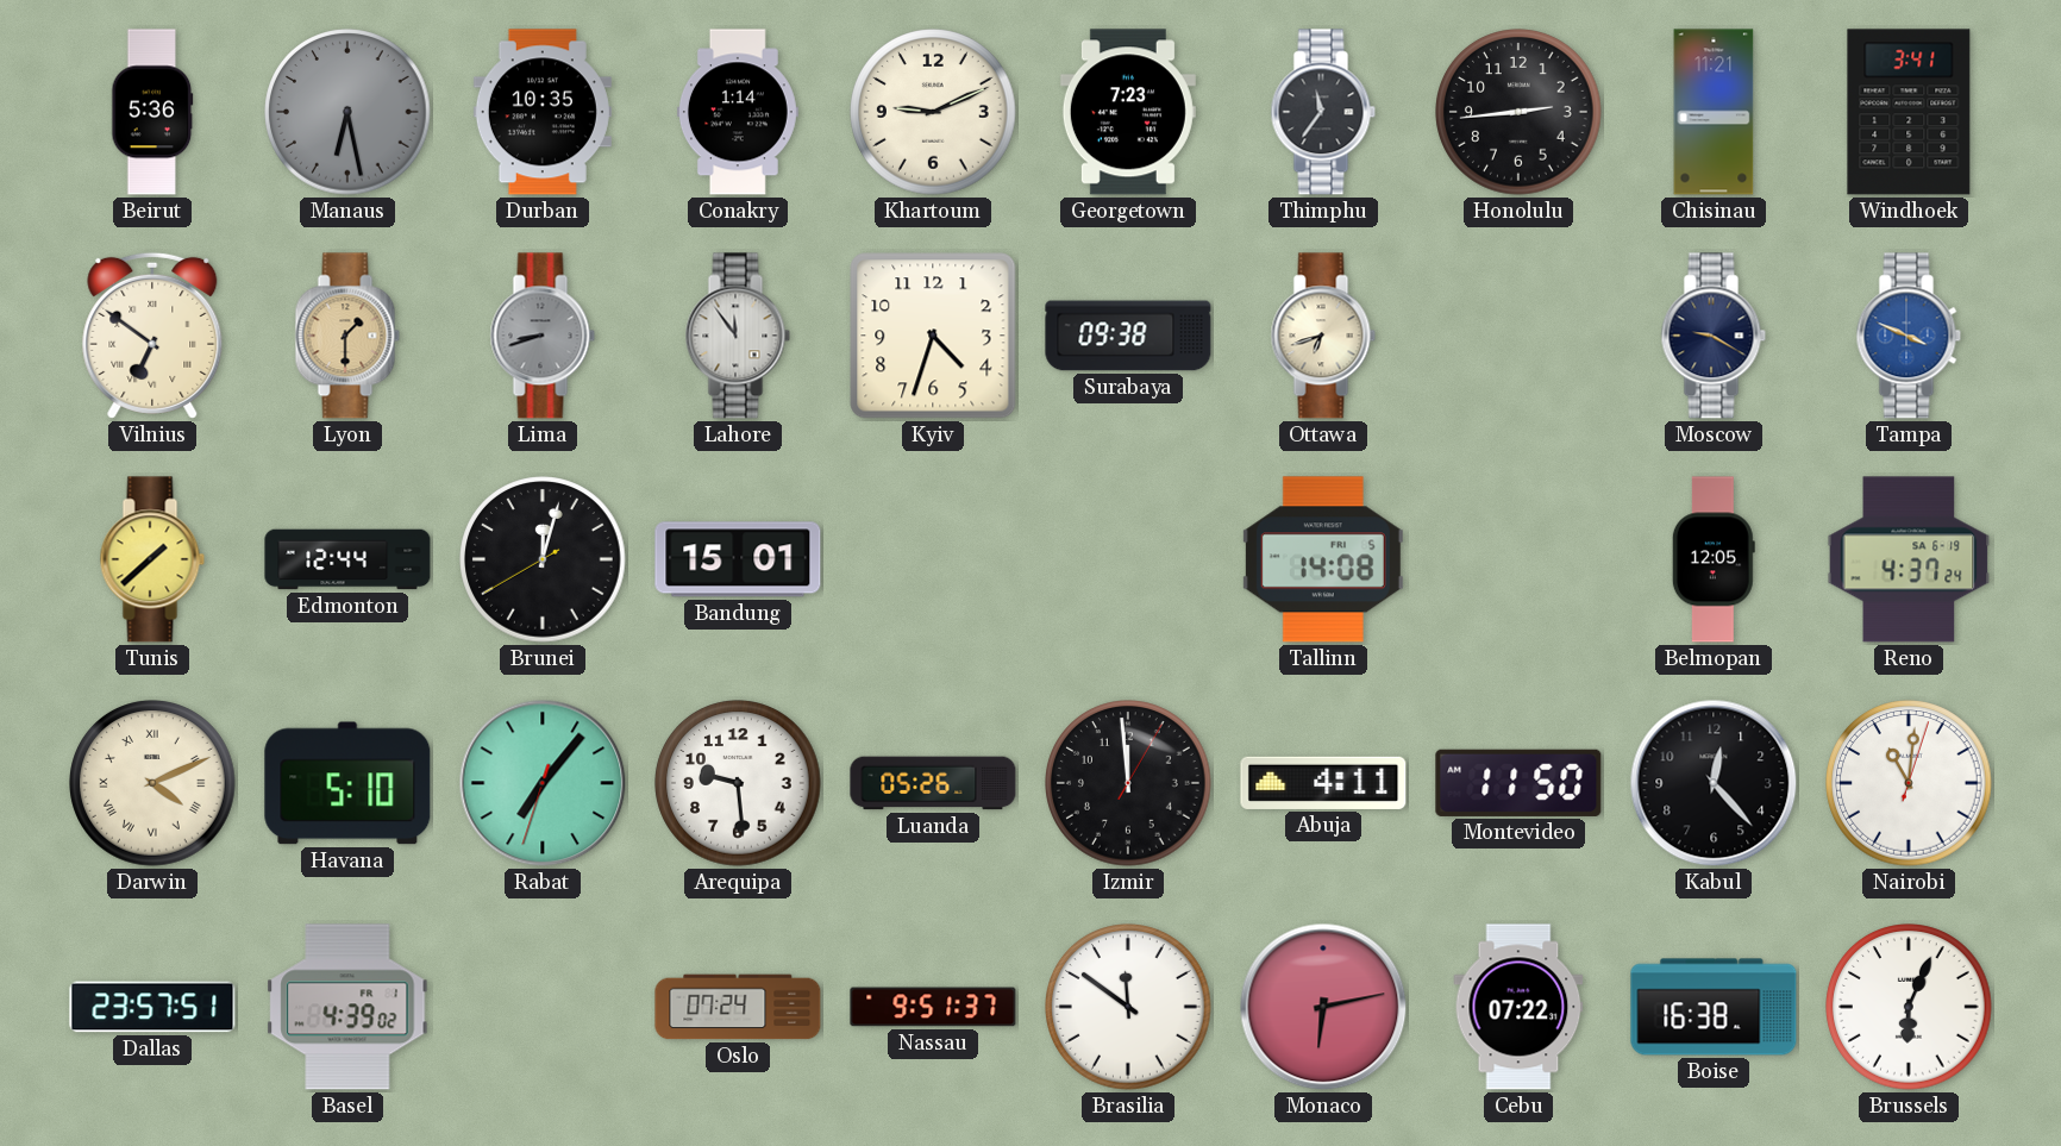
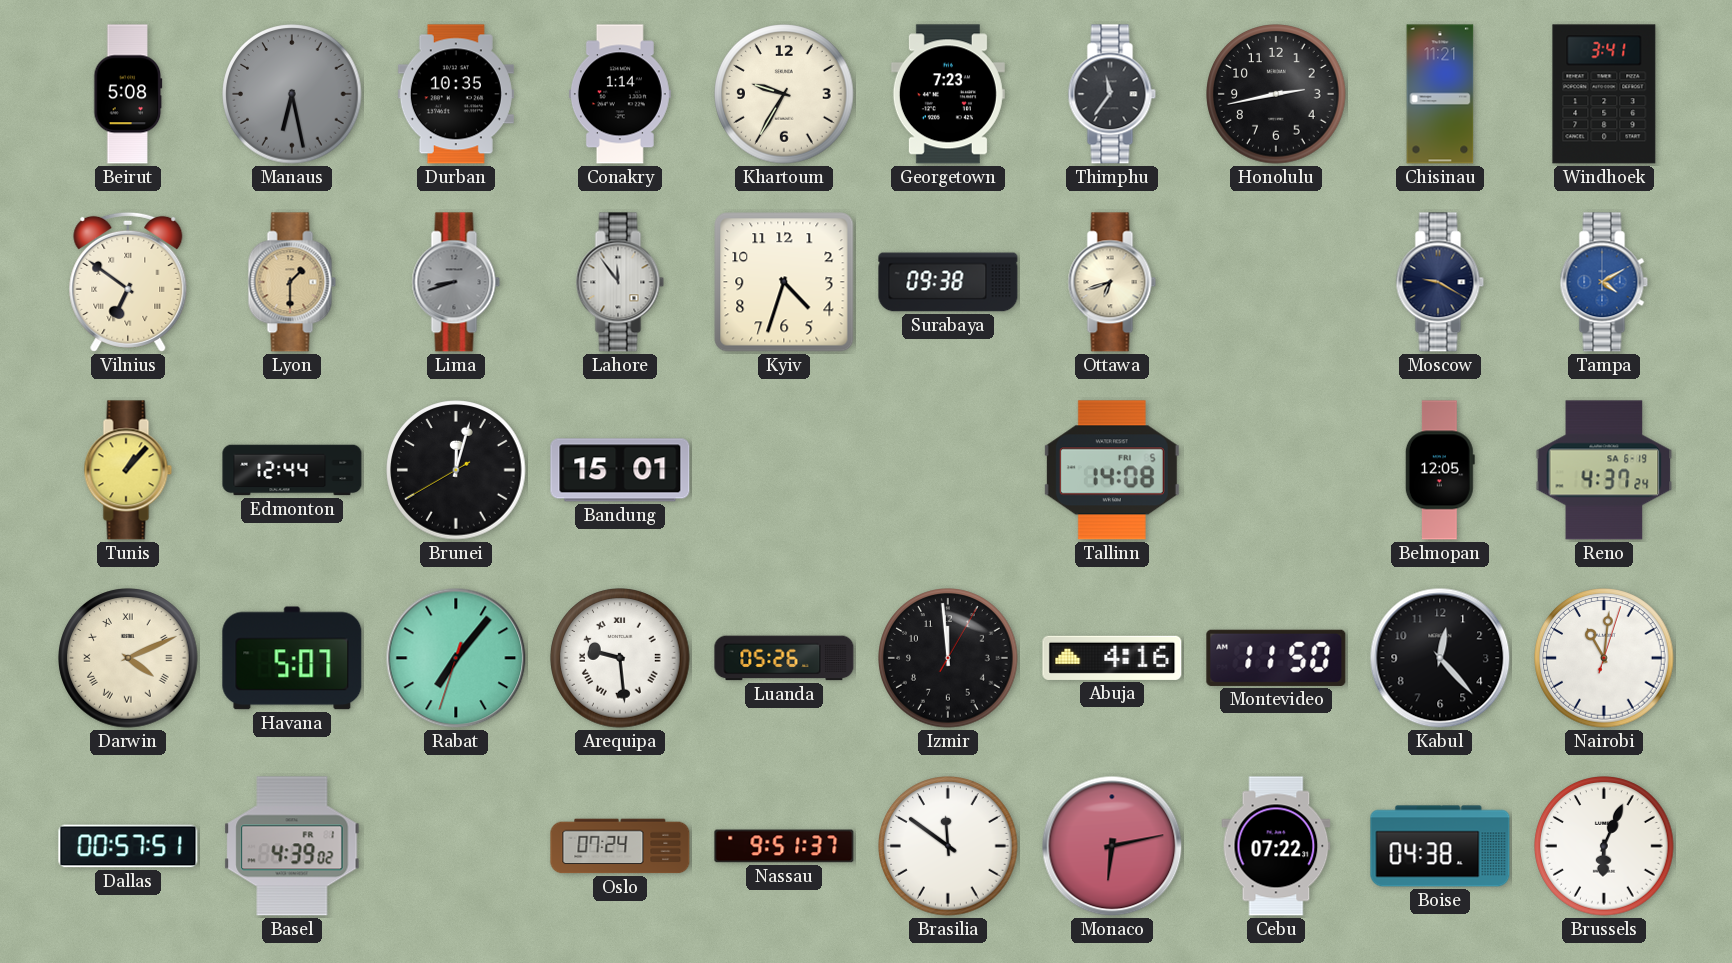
Beirut: 5:36 -> 5:08 (128, 94)
Khartoum: 9:11 -> 9:35 (784, 94)
Honolulu: 2:44 -> 2:43 (1276, 94)
Tampa: 3:49 -> 4:10 (1604, 282)
Tunis: 1:38 -> 1:07 (128, 470)
Havana: 5:10 -> 5:07 (292, 658)
Arequipa numerals: Arabic -> Roman (620, 658)
Abuja: 4:11 -> 4:16 (1112, 658)
Dallas: 23:57 -> 00:57 (128, 846)
Boise: 16:38 -> 04:38 (1440, 846)
